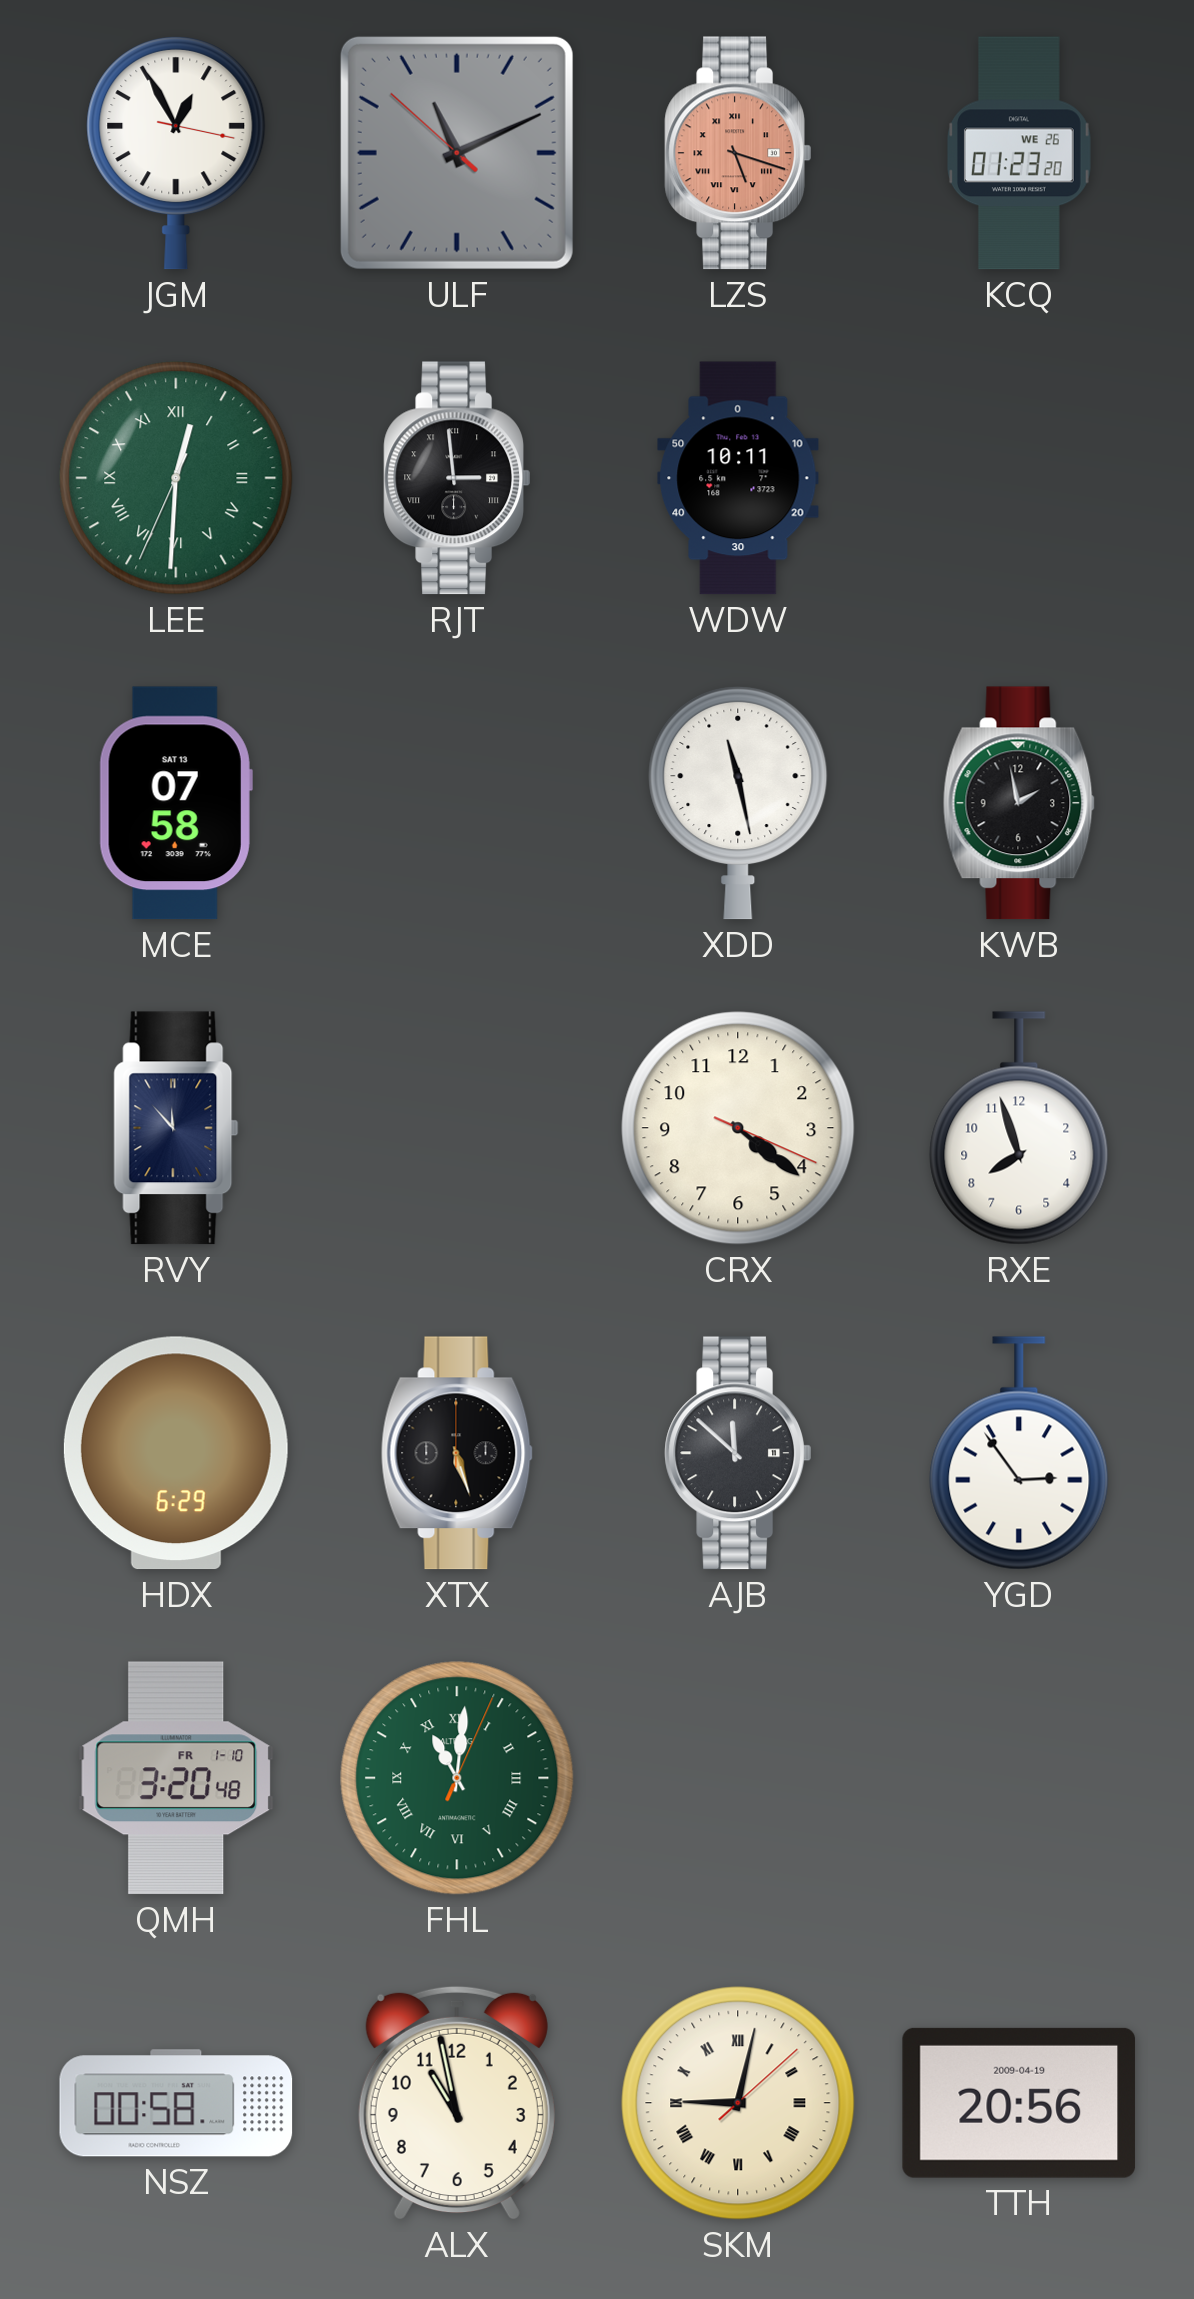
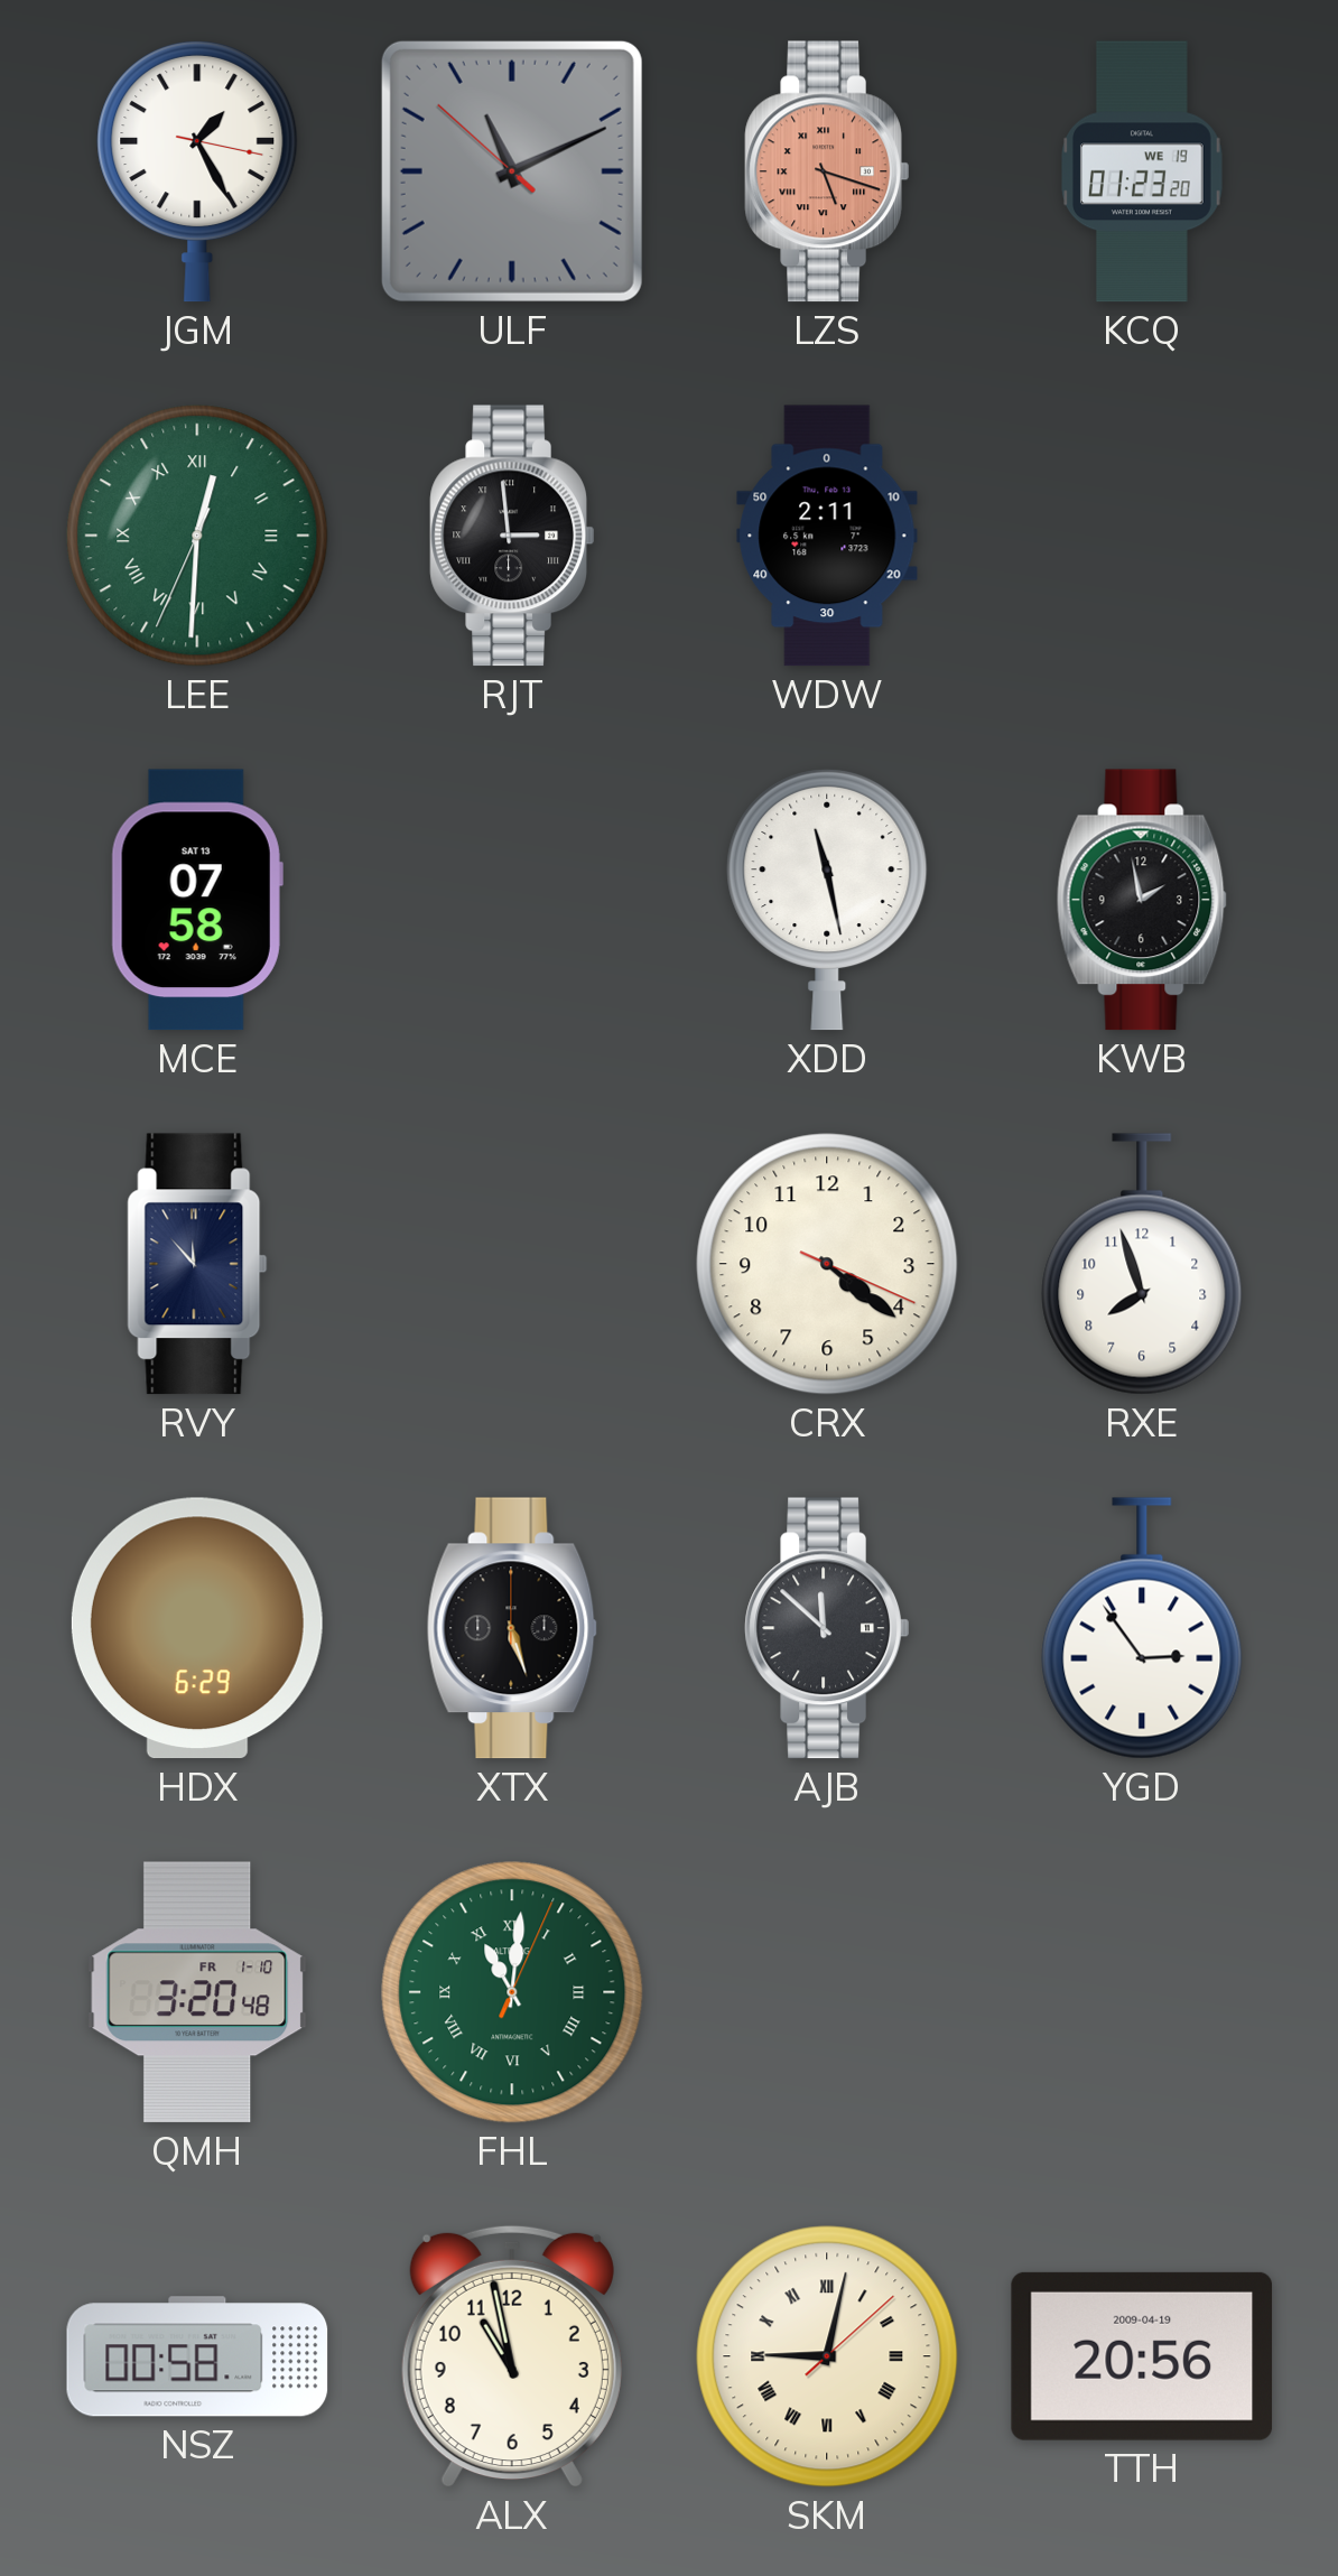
JGM: 12:55 -> 1:25 (197, 171)
KCQ date: WE 26 -> WE 19 (1142, 171)
WDW: 10:11 -> 2:11 (827, 536)
